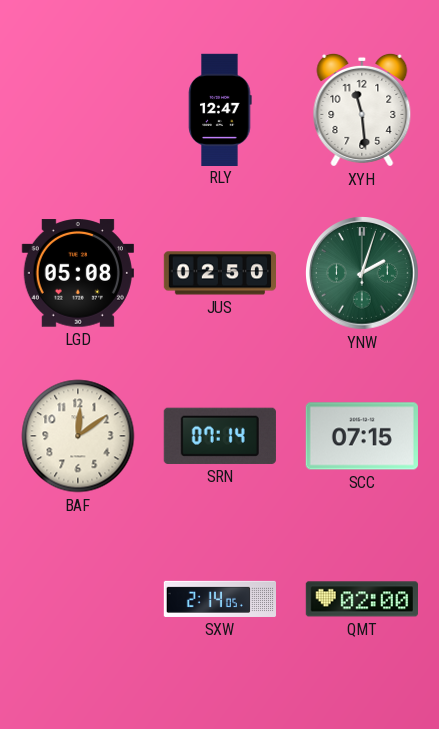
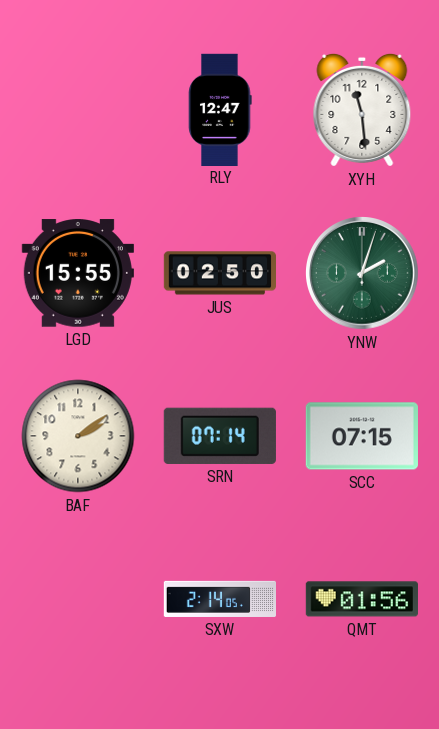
LGD: 05:08 -> 15:55 (78, 273)
BAF: 12:09 -> 2:09 (78, 436)
QMT: 02:00 -> 01:56 (362, 599)
